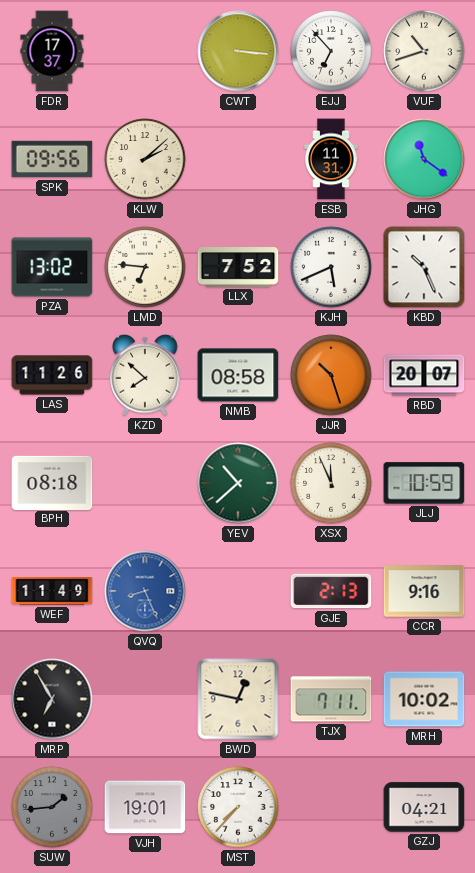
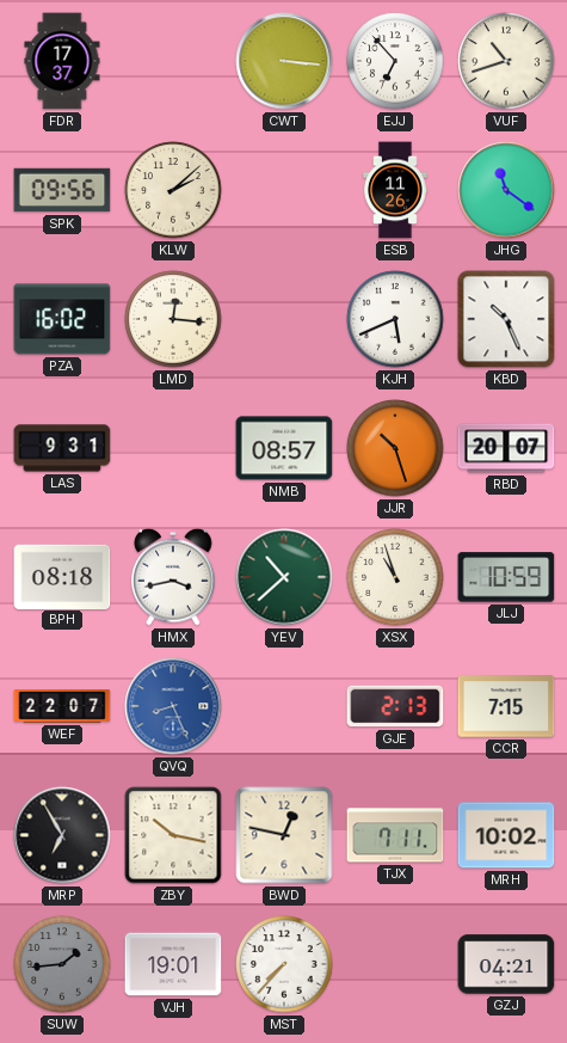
ESB: 11:31 -> 11:26 (395, 190)
PZA: 13:02 -> 16:02 (62, 319)
LMD: 6:46 -> 12:16 (173, 319)
LLX: 7:52 -> none (238, 268)
LAS: 11:26 -> 9:31 (62, 448)
KZD: 7:52 -> none (145, 375)
NMB: 08:58 -> 08:57 (284, 448)
HMX: none -> 3:43 (173, 577)
XSX: 11:56 -> 10:57 (395, 577)
WEF: 11:49 -> 22:07 (62, 706)
CCR: 9:16 -> 7:15 (506, 706)
ZBY: none -> 10:17 (173, 835)
